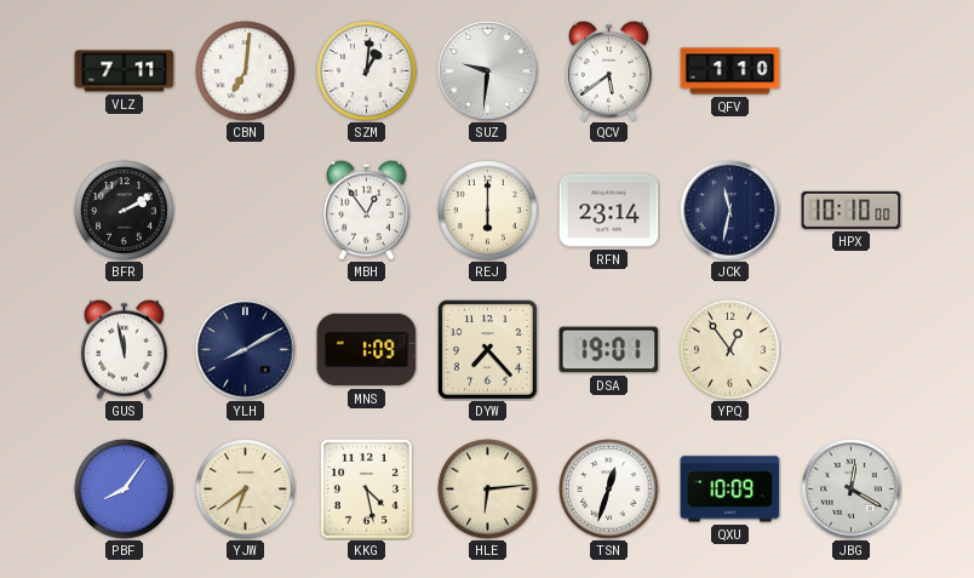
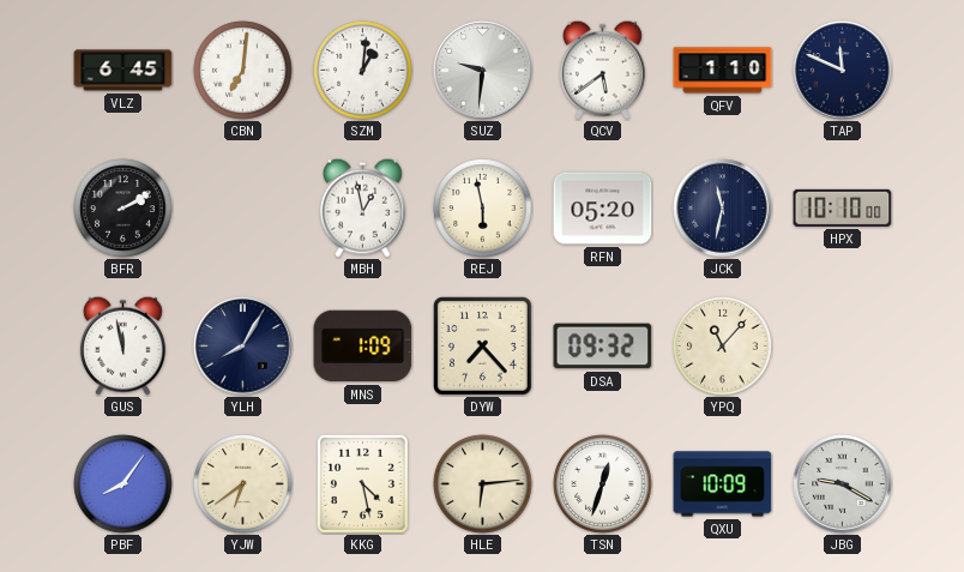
VLZ: 7:11 -> 6:45 (123, 71)
TAP: none -> 11:49 (843, 71)
MBH: 12:54 -> 12:58 (362, 207)
REJ: 6:00 -> 5:58 (483, 209)
RFN: 23:14 -> 05:20 (603, 209)
YLH: 8:10 -> 8:05 (243, 347)
DSA: 19:01 -> 09:32 (603, 347)
YPQ: 12:54 -> 11:07 (723, 347)
JBG: 12:20 -> 9:20 (843, 484)
